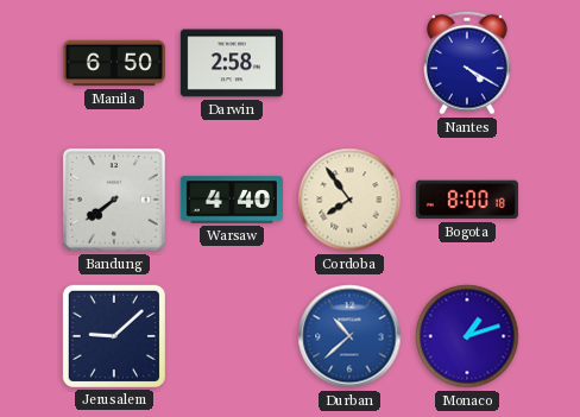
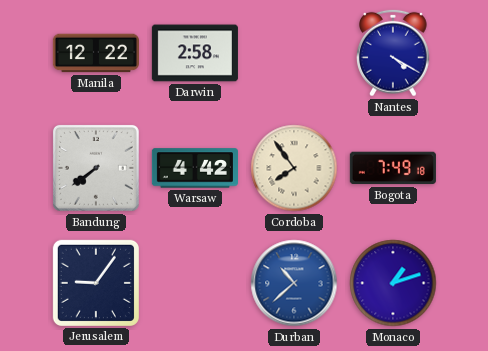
Manila: 6:50 -> 12:22 (96, 53)
Warsaw: 4:40 -> 4:42 (195, 168)
Bogota: 8:00 -> 7:49 (393, 168)
Jerusalem: 9:08 -> 9:06 (96, 283)
